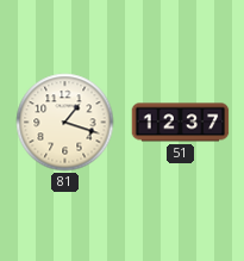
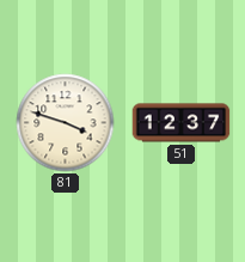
81: 1:18 -> 3:48 (66, 123)
